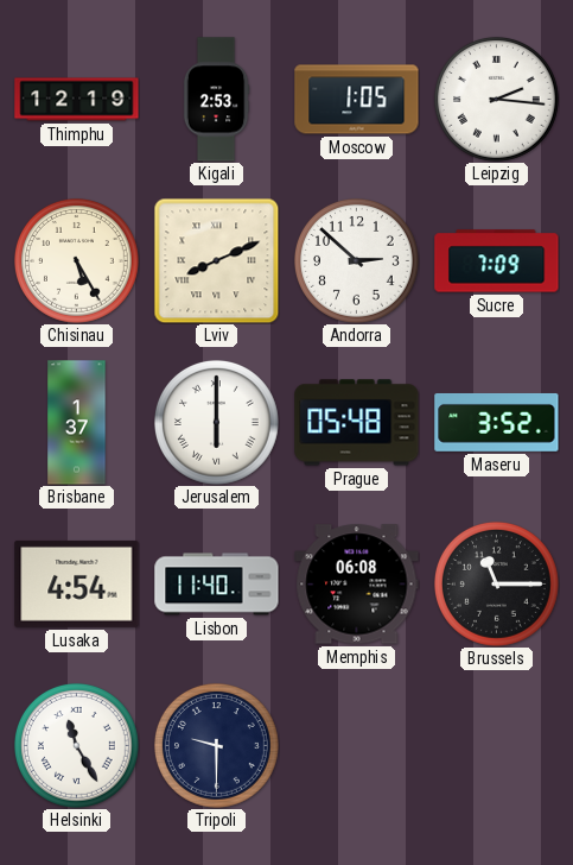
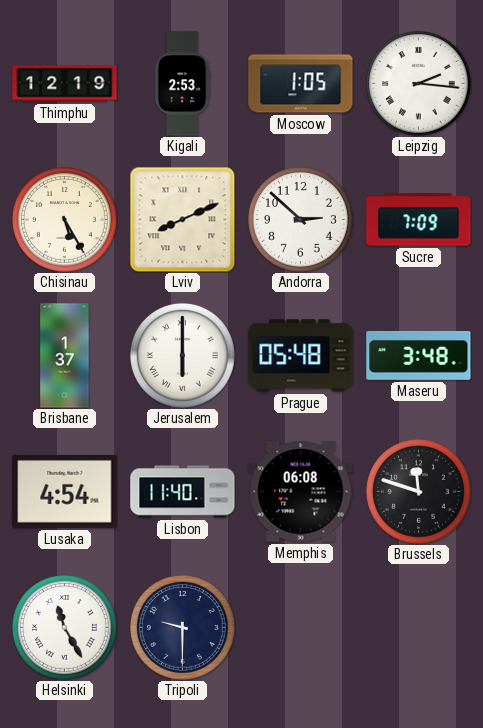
Maseru: 3:52 -> 3:48 (419, 355)
Brussels: 11:15 -> 11:48 (419, 492)
